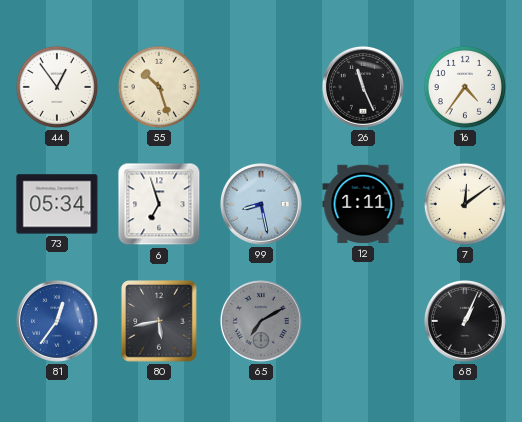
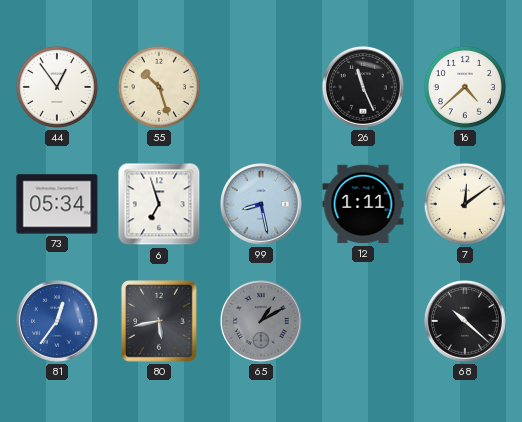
16: 4:36 -> 4:38 (465, 87)
65: 7:10 -> 1:10 (261, 321)
68: 1:04 -> 10:22 (465, 321)
